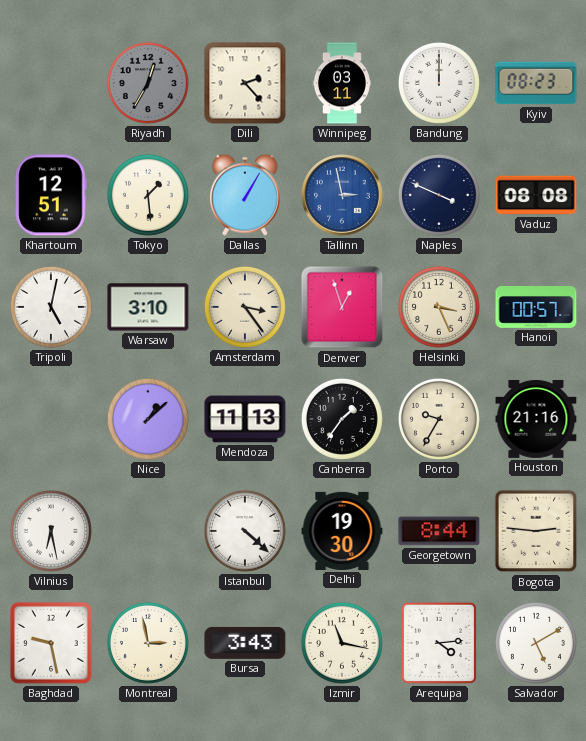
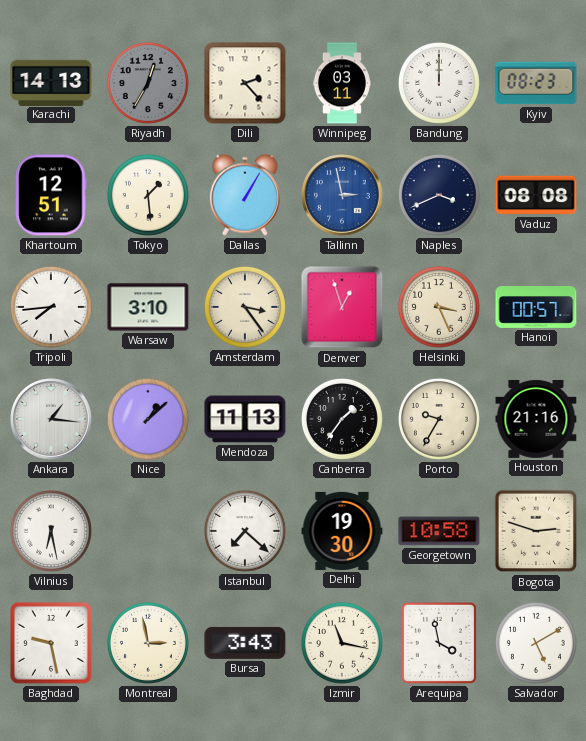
Karachi: none -> 14:13 (51, 82)
Naples: 3:49 -> 3:41 (439, 195)
Tripoli: 5:02 -> 7:44 (51, 307)
Ankara: none -> 1:16 (51, 419)
Istanbul: 4:22 -> 7:22 (245, 531)
Georgetown: 8:44 -> 10:58 (439, 531)
Bogota: 2:46 -> 2:48 (536, 531)
Arequipa: 4:14 -> 3:58 (439, 643)
